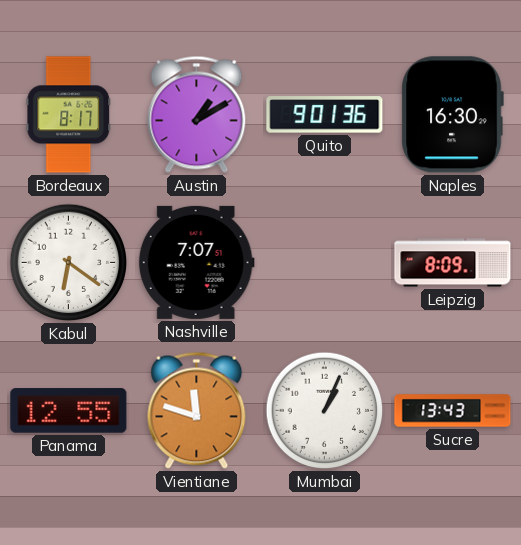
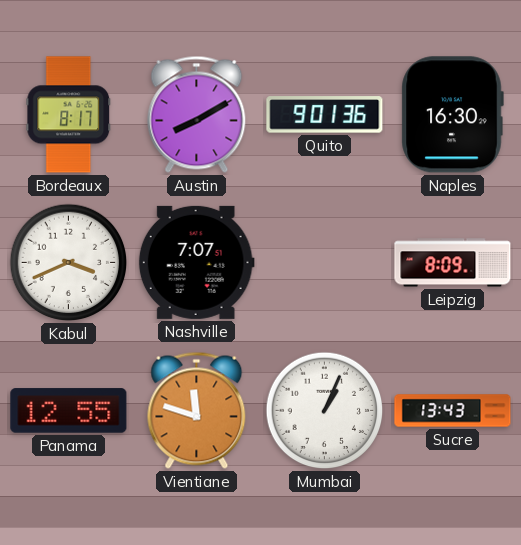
Austin: 1:10 -> 8:10 (197, 114)
Kabul: 6:21 -> 3:41 (69, 263)
